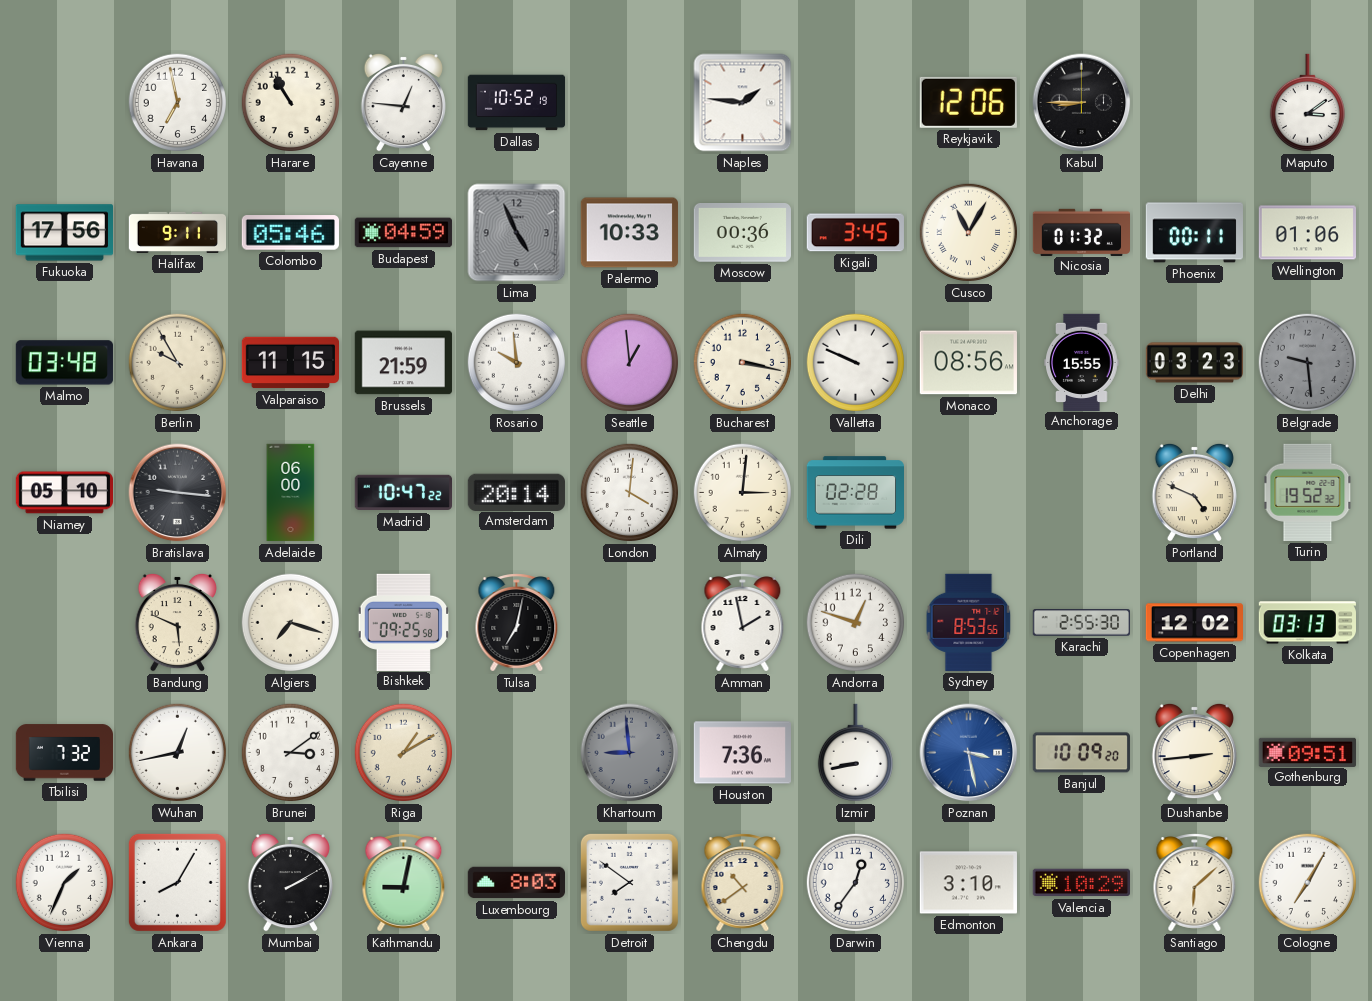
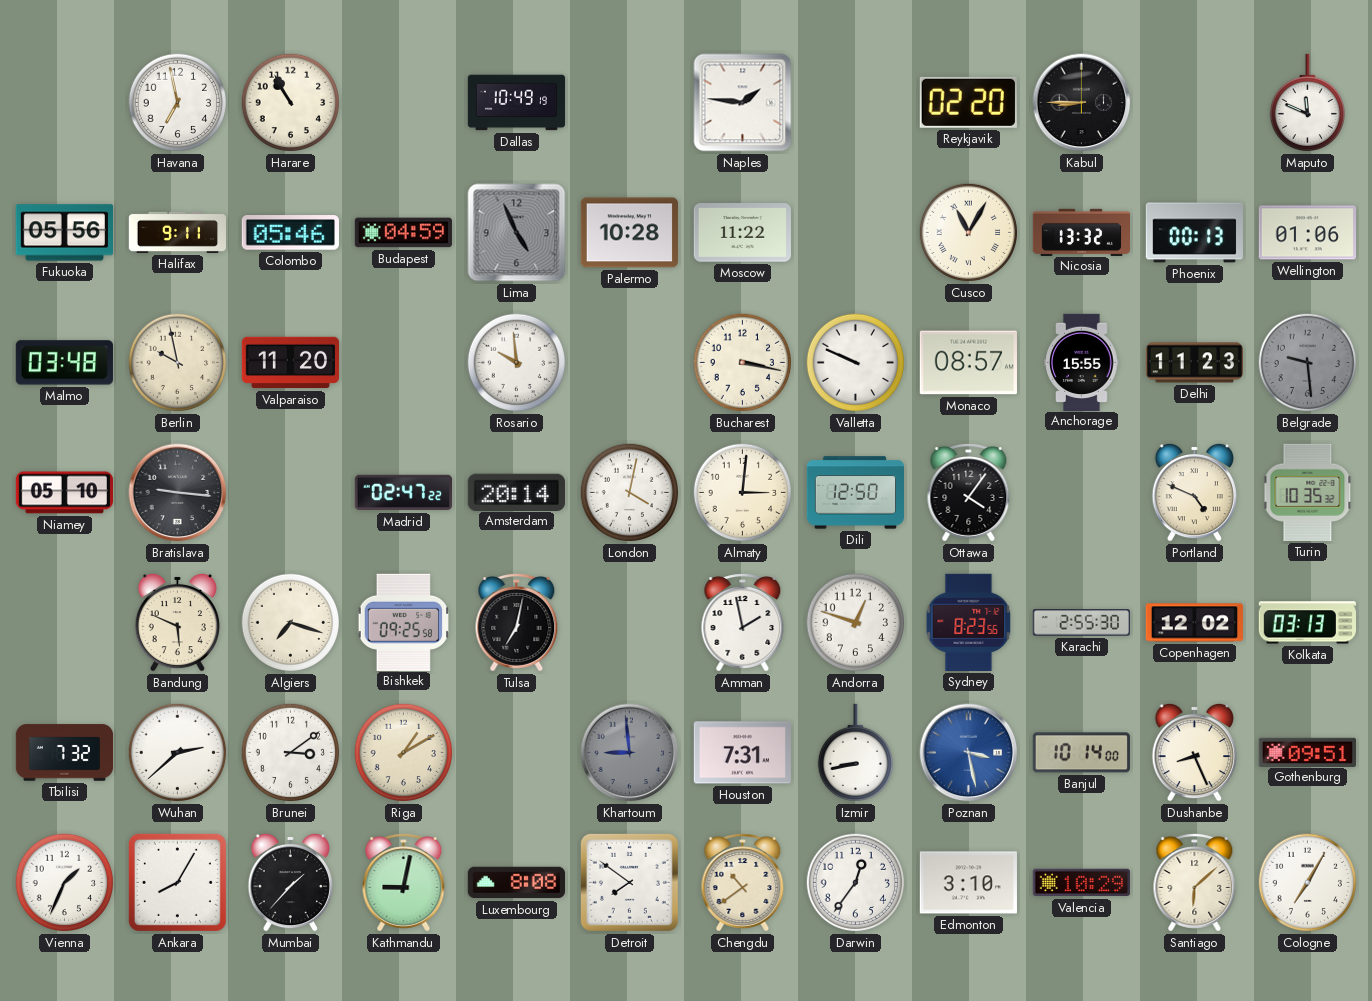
Cayenne: 12:46 -> none (403, 102)
Dallas: 10:52 -> 10:49 (517, 103)
Reykjavik: 12:06 -> 02:20 (968, 102)
Maputo: 3:09 -> 11:49 (1307, 103)
Fukuoka: 17:56 -> 05:56 (64, 233)
Palermo: 10:33 -> 10:28 (629, 233)
Moscow: 00:36 -> 11:22 (742, 233)
Kigali: 3:45 -> none (855, 233)
Nicosia: 01:32 -> 13:32 (1081, 232)
Phoenix: 00:11 -> 00:13 (1194, 233)
Berlin: 9:55 -> 9:58 (178, 363)
Valparaiso: 11:15 -> 11:20 (290, 363)
Brussels: 21:59 -> none (403, 363)
Seattle: 12:59 -> none (630, 363)
Monaco: 08:56 -> 08:57 (968, 363)
Delhi: 03:23 -> 11:23 (1194, 363)
Adelaide: 06:00 -> none (291, 493)
Madrid: 10:47 -> 02:47 (403, 493)
London: 4:01 -> 4:02 (630, 493)
Dili: 02:28 -> 12:50 (855, 493)
Ottawa: none -> 4:06 (969, 493)
Turin: 19:52 -> 10:35 (1308, 492)
Sydney: 8:53 -> 8:23 (969, 622)
Wuhan: 12:43 -> 2:38 (178, 753)
Houston: 7:36 -> 7:31 (742, 753)
Banjul: 10:09 -> 10:14 (1081, 753)
Dushanbe: 2:44 -> 8:26 (1194, 752)
Mumbai: 2:10 -> 1:37 (290, 882)
Luxembourg: 8:03 -> 8:08 (516, 883)
